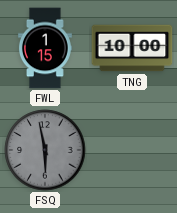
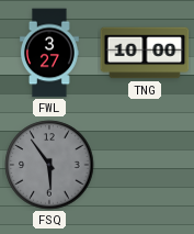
FWL: 1:15 -> 3:27 (49, 53)
FSQ: 5:58 -> 5:54 (49, 165)
